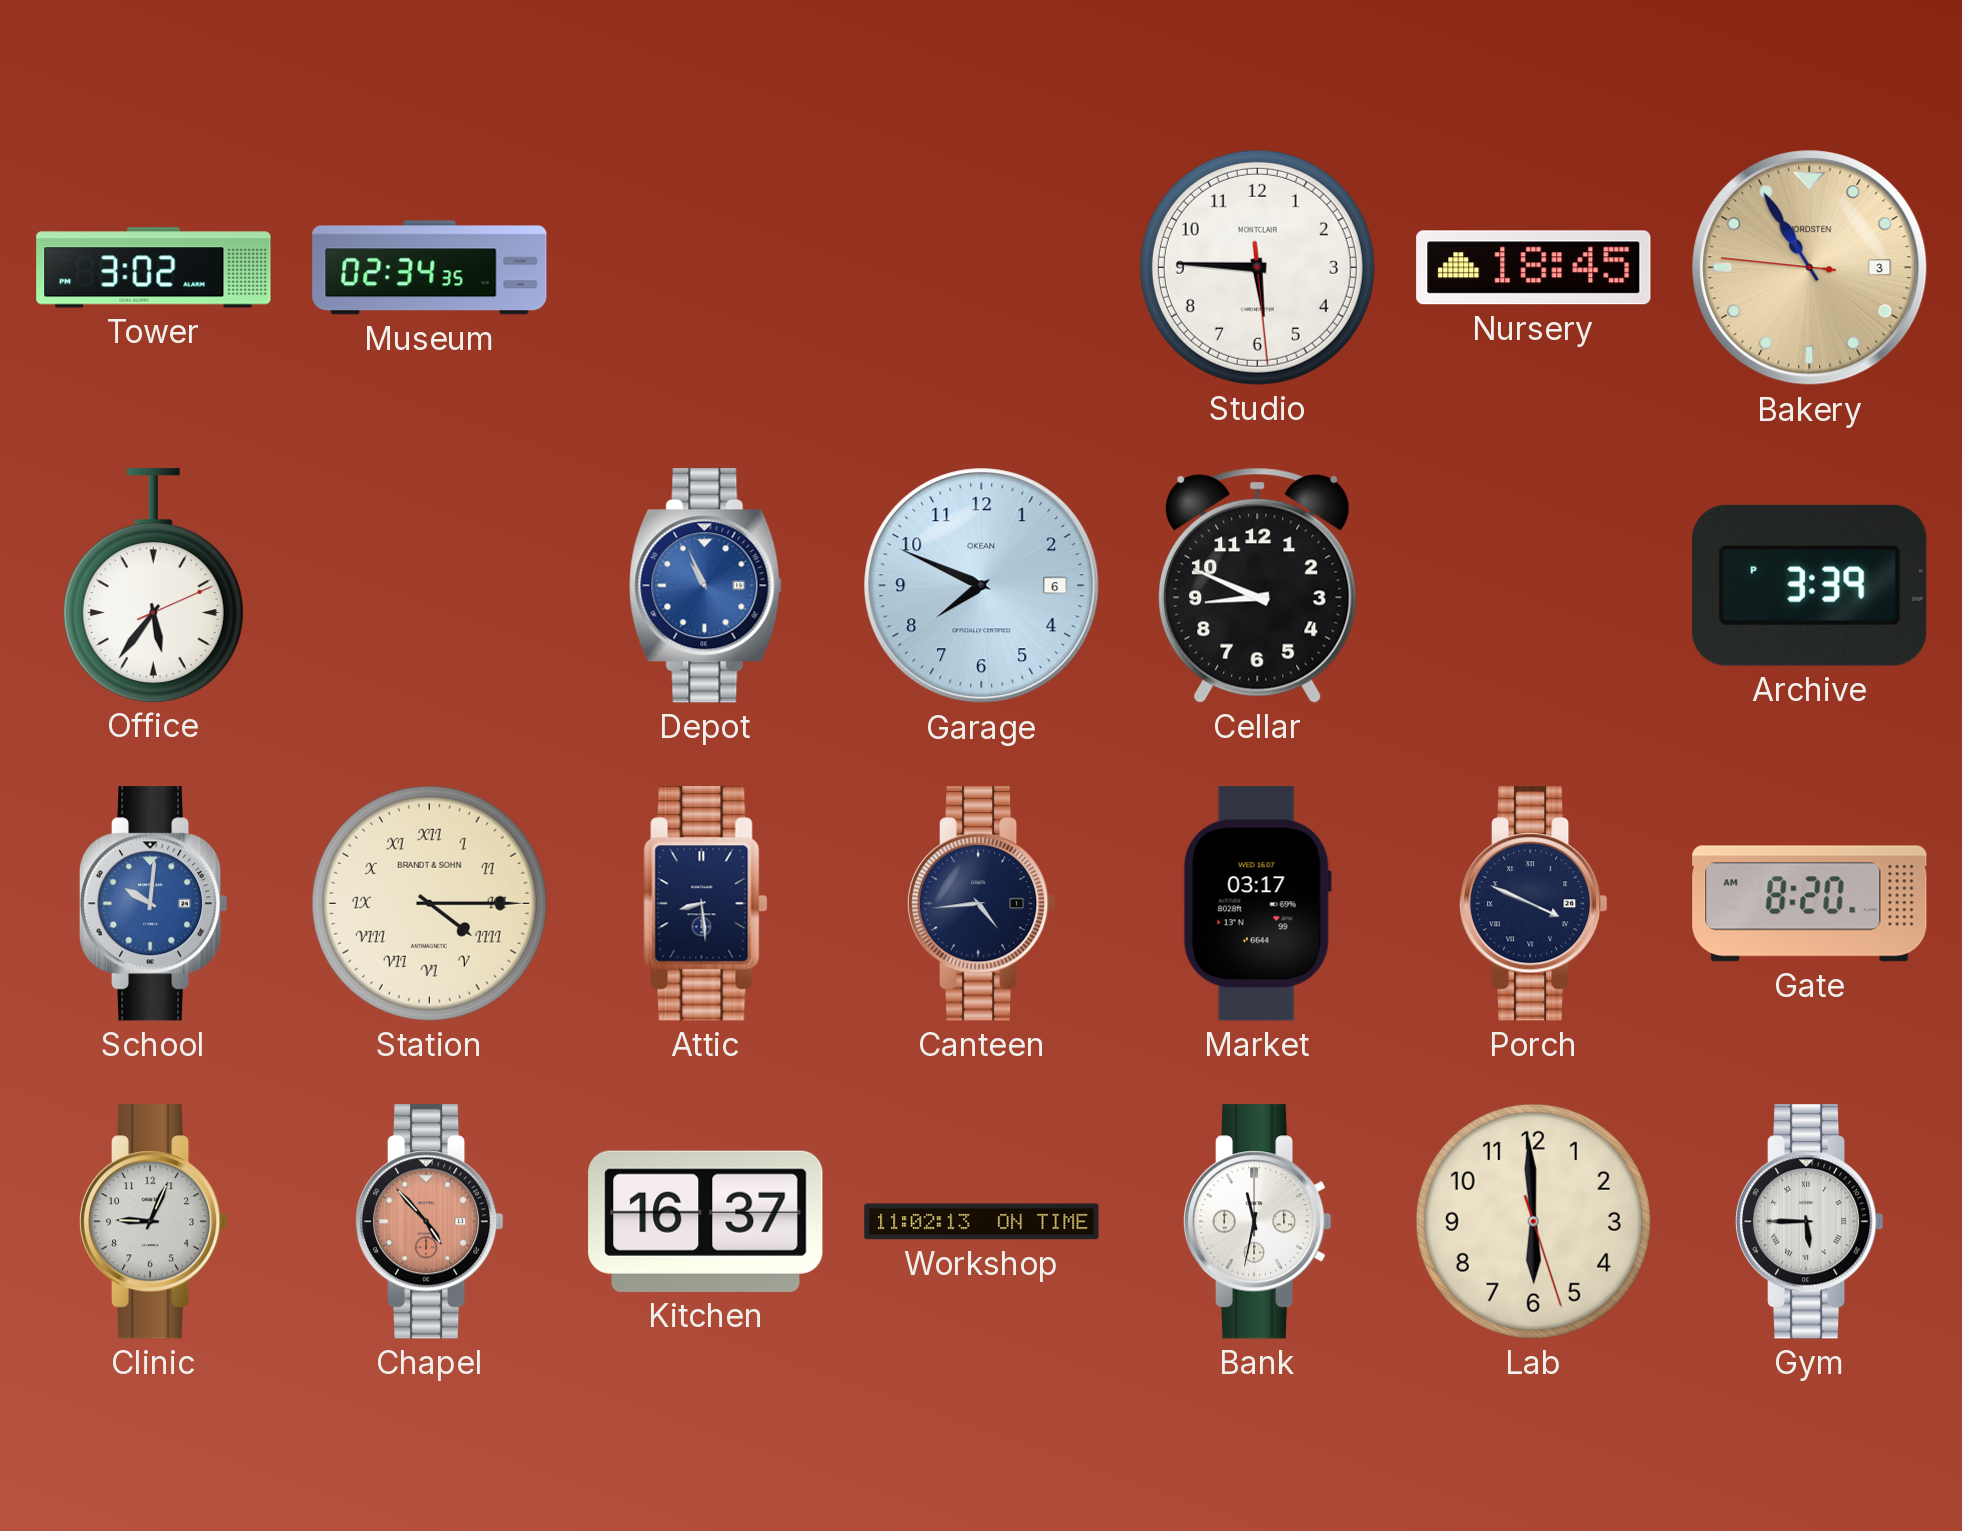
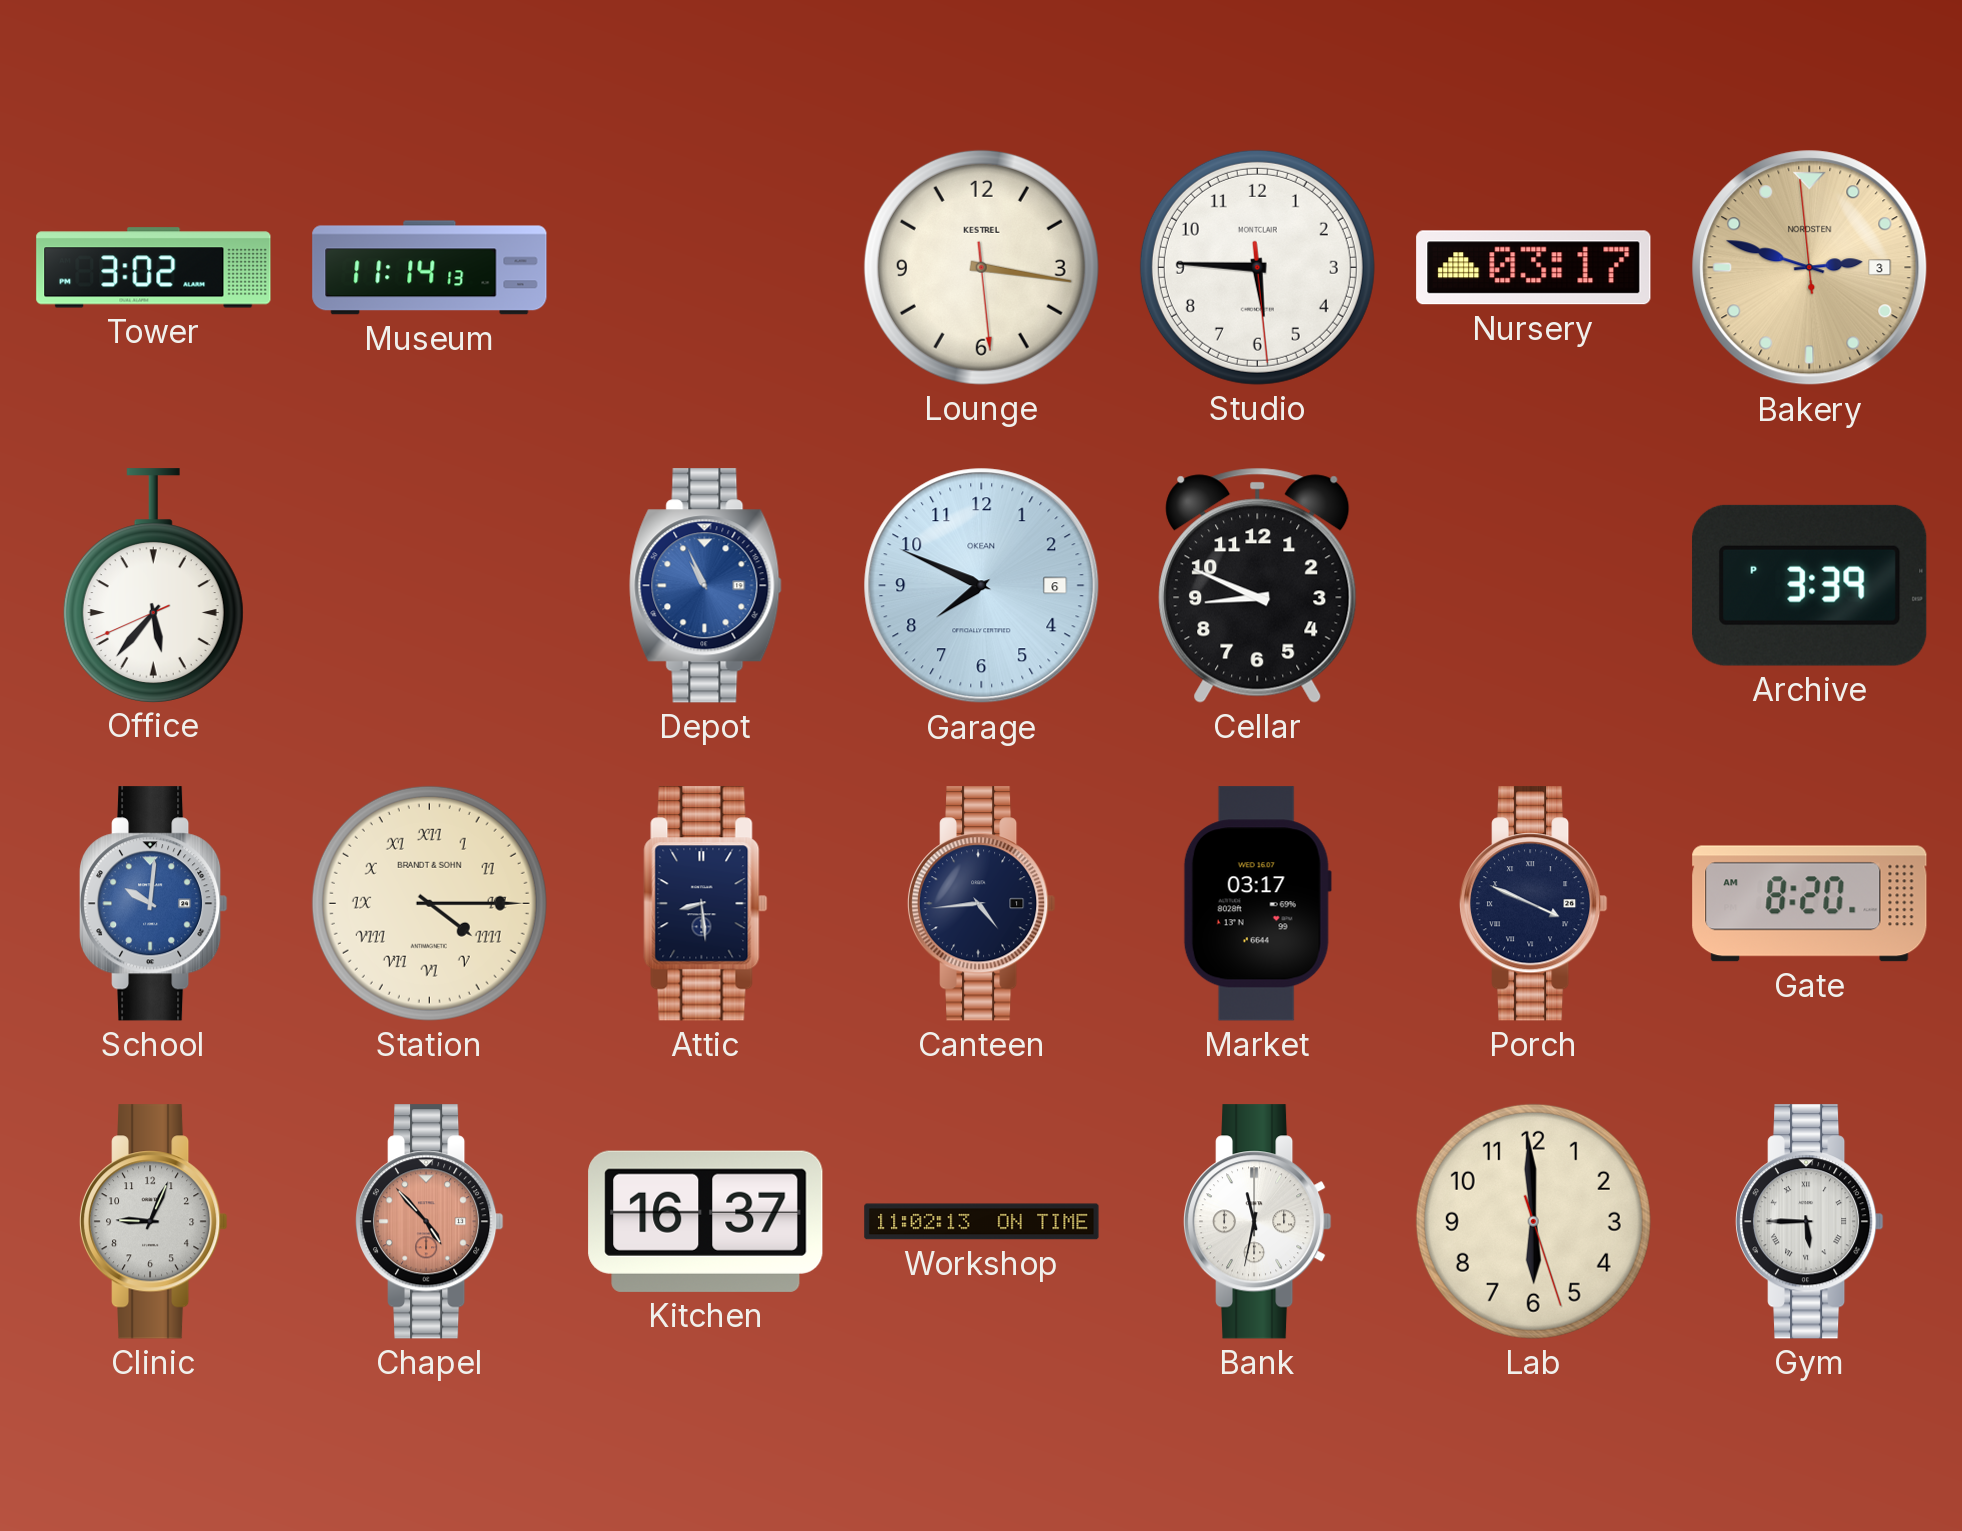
Museum: 02:34 -> 11:14 (430, 268)
Lounge: none -> 3:16 (981, 267)
Nursery: 18:45 -> 03:17 (1534, 268)
Bakery: 10:54 -> 2:47 (1810, 268)
Office: 5:36:11 -> 5:36:41 (153, 585)
